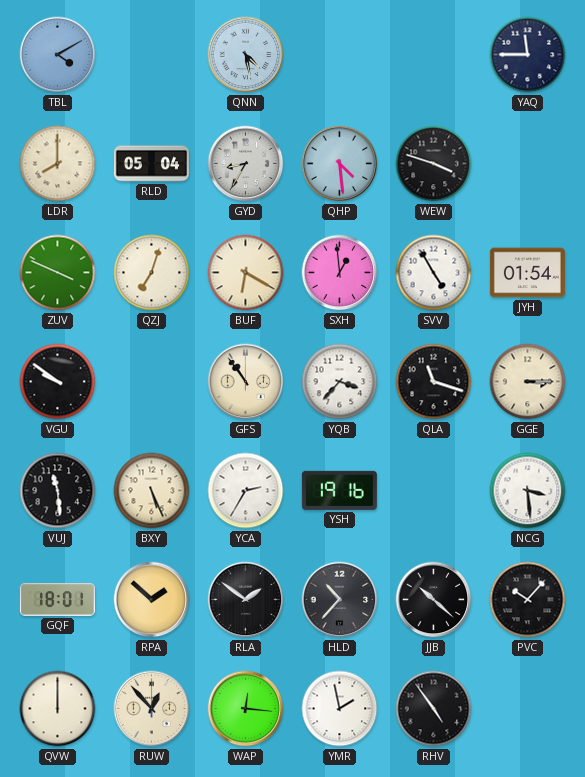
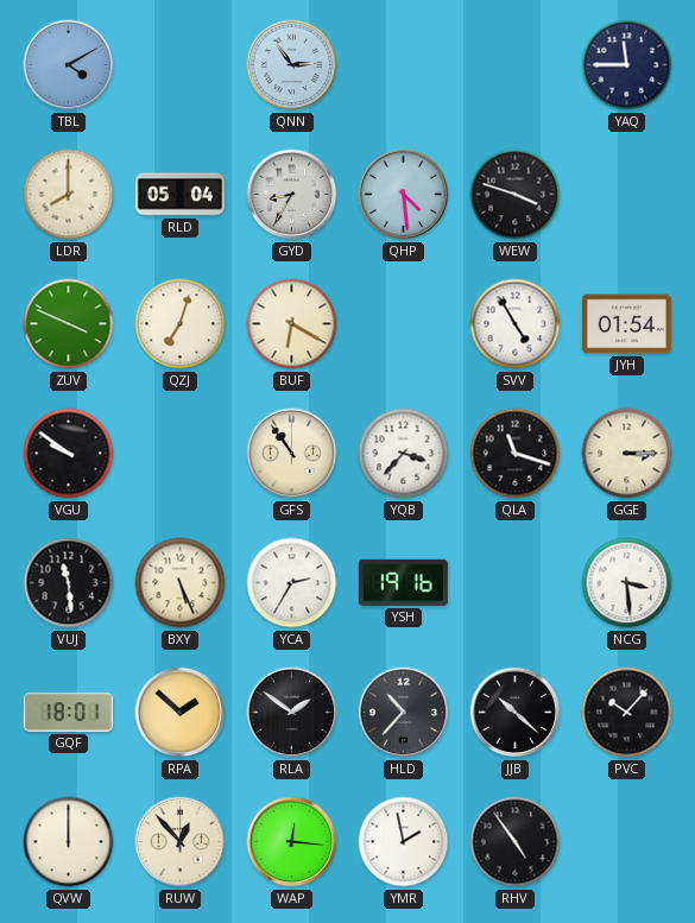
QNN: 4:28 -> 2:54 (292, 65)
SXH: 12:59 -> none (340, 273)
